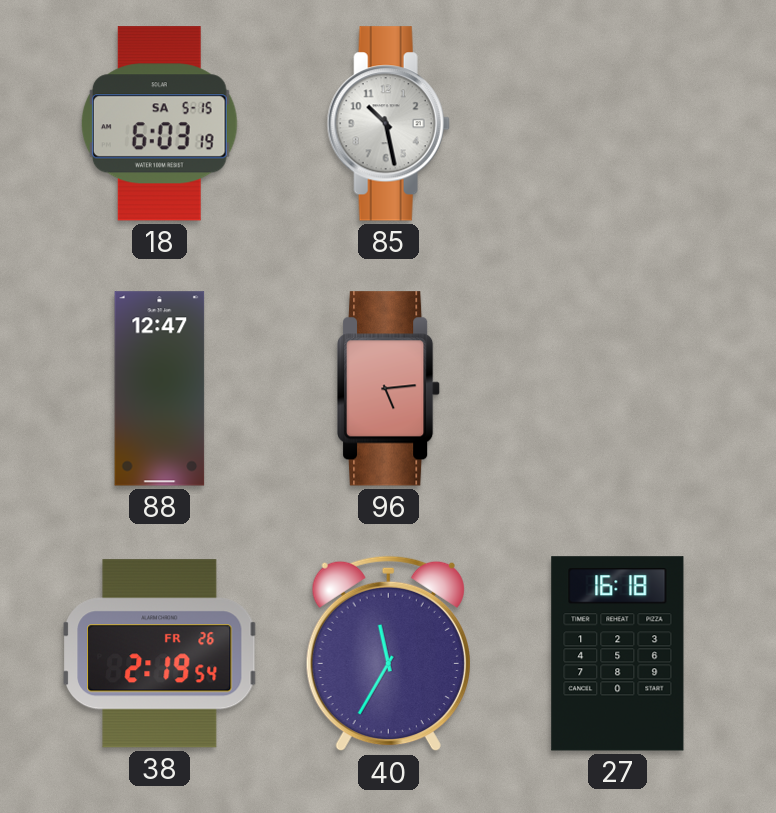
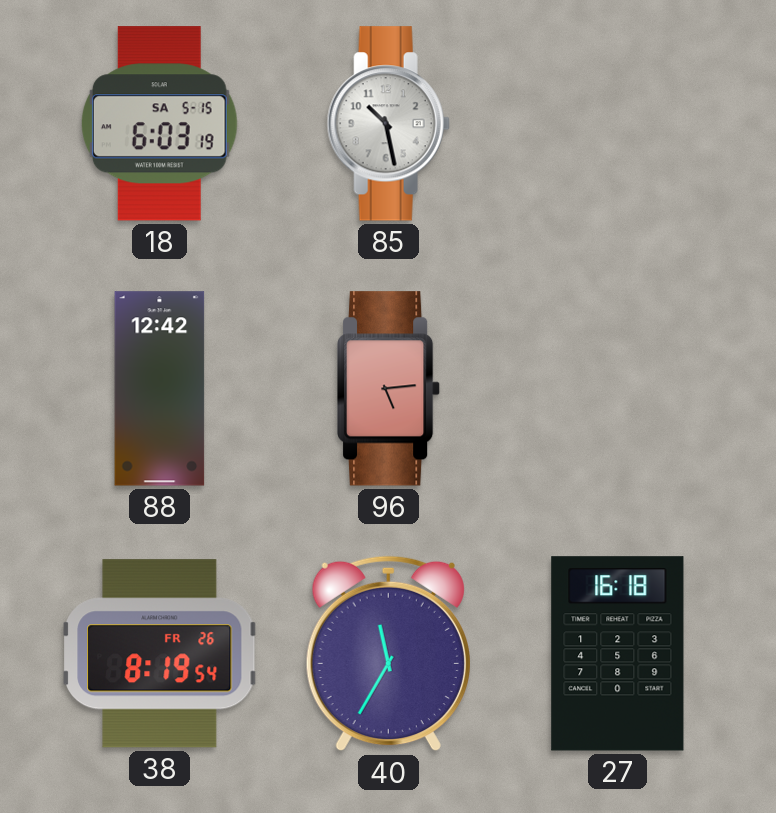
88: 12:47 -> 12:42 (160, 389)
38: 2:19 -> 8:19 (160, 654)
